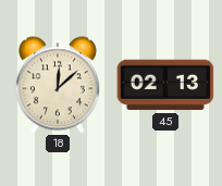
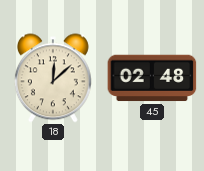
45: 02:13 -> 02:48 (152, 78)
